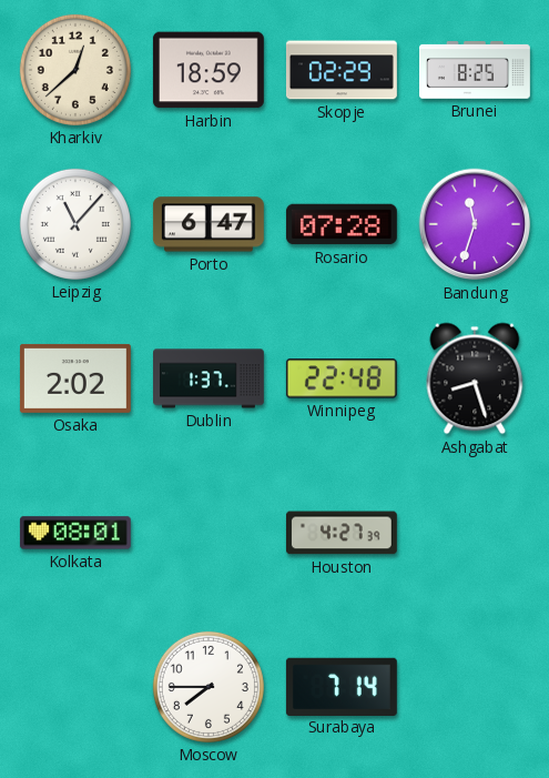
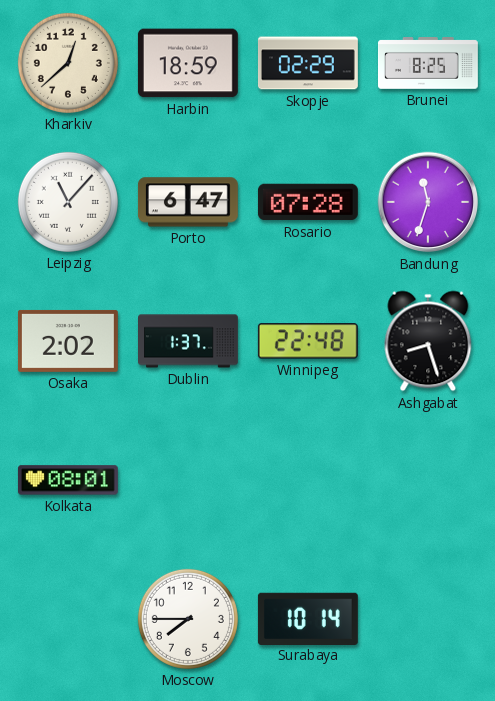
Houston: 4:27 -> none (342, 533)
Surabaya: 7:14 -> 10:14 (308, 618)
